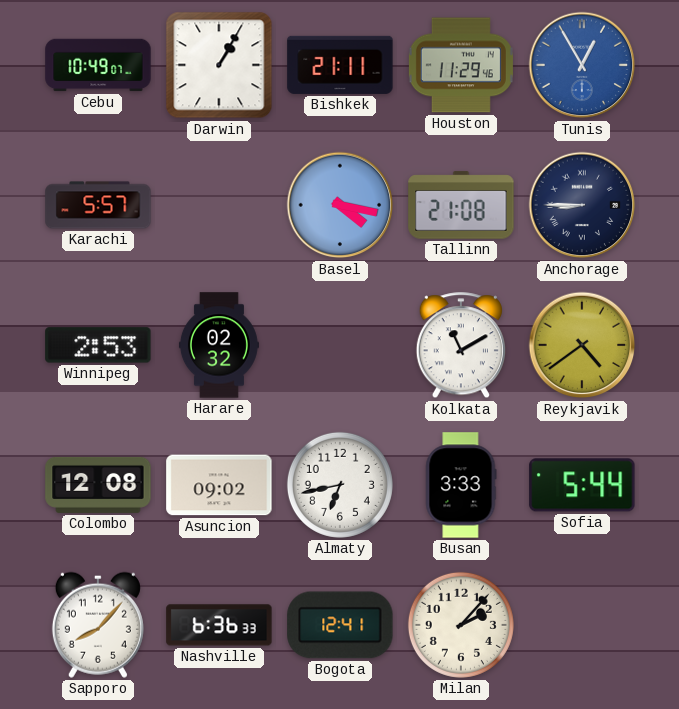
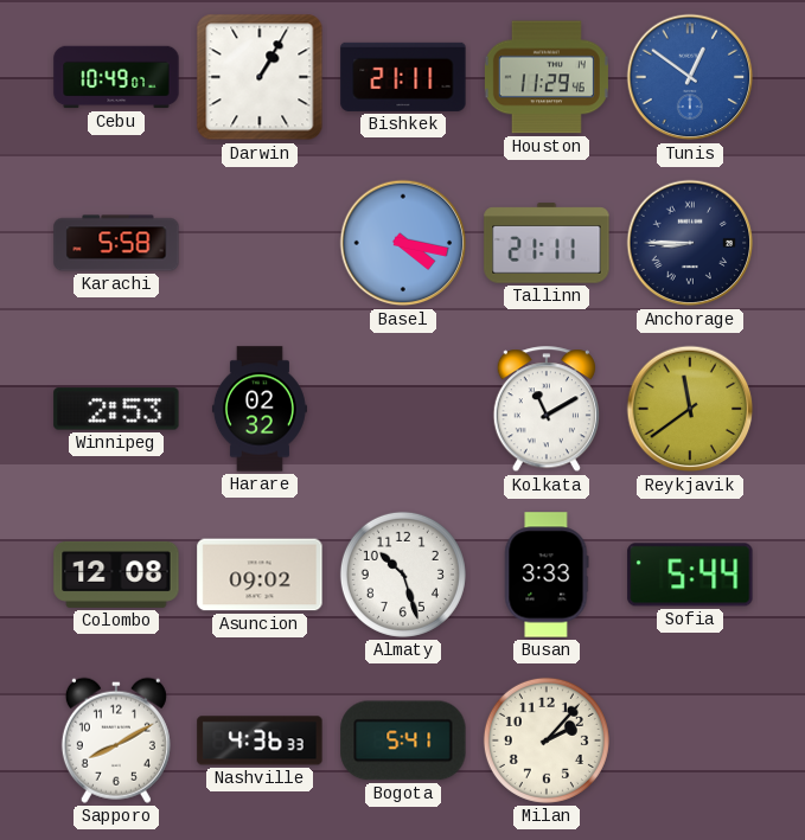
Tunis: 12:55 -> 12:51 (690, 77)
Karachi: 5:57 -> 5:58 (116, 243)
Tallinn: 21:08 -> 21:11 (547, 243)
Reykjavik: 4:39 -> 11:39 (690, 409)
Almaty: 6:43 -> 10:27 (403, 575)
Sapporo: 8:07 -> 8:10 (116, 740)
Nashville: 6:36 -> 4:36 (260, 740)
Bogota: 12:41 -> 5:41 (403, 740)
